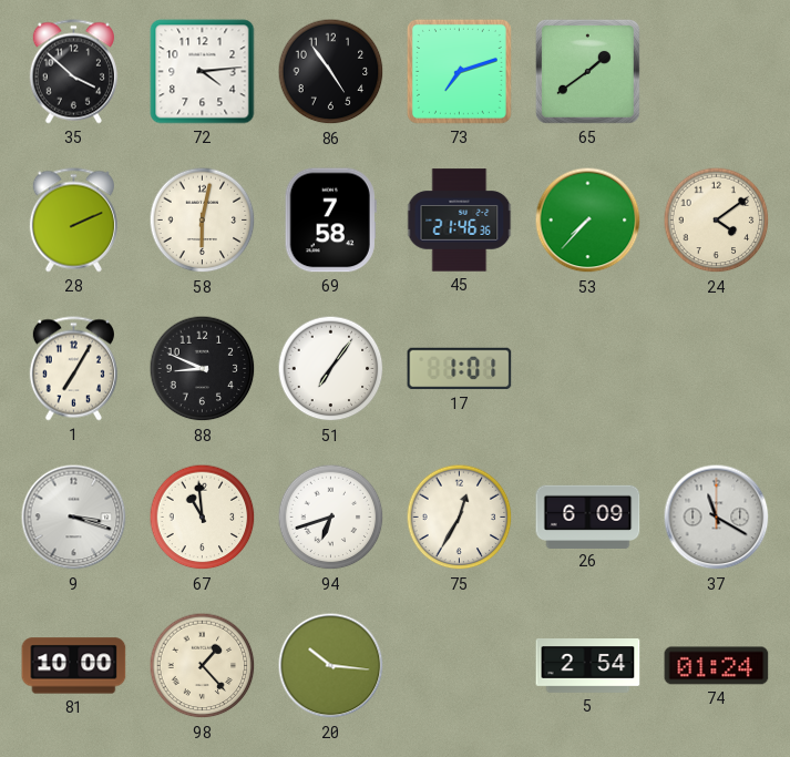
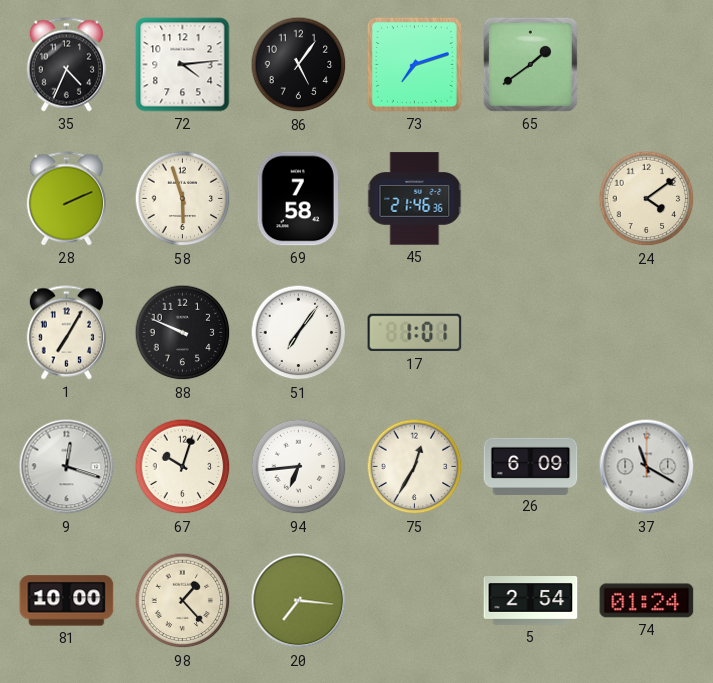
35: 3:52 -> 4:34 (66, 65)
86: 4:54 -> 5:06 (299, 65)
58: 6:02 -> 5:57 (183, 199)
53: 7:37 -> none (588, 221)
88: 8:49 -> 9:49 (183, 333)
9: 3:18 -> 12:18 (67, 467)
67: 10:59 -> 10:03 (183, 467)
94: 6:42 -> 6:44 (299, 467)
20: 10:16 -> 7:16 (299, 601)
